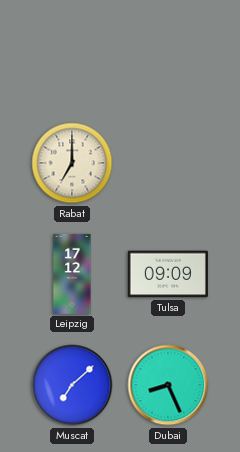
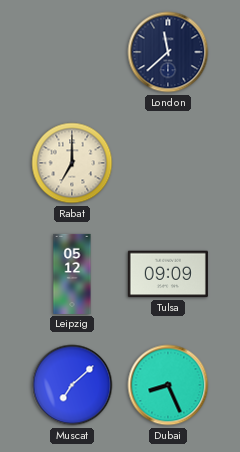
London: none -> 11:38 (168, 52)
Leipzig: 17:12 -> 05:12 (72, 274)
